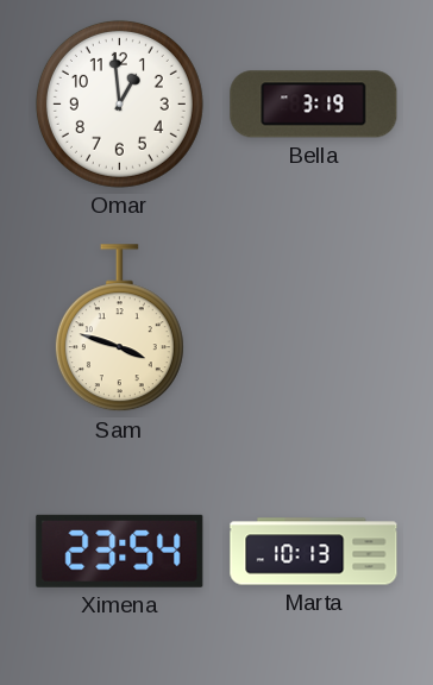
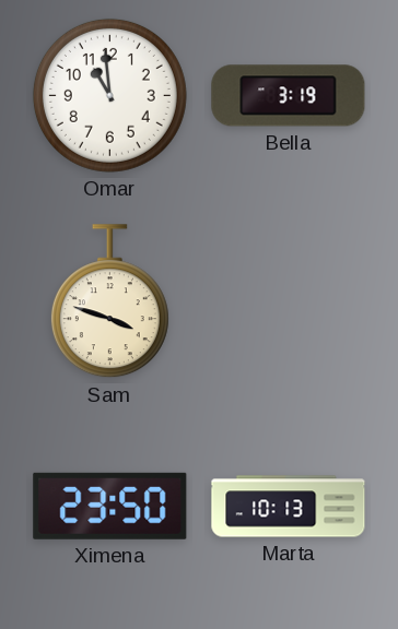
Omar: 12:59 -> 10:59 (109, 95)
Ximena: 23:54 -> 23:50 (110, 506)
